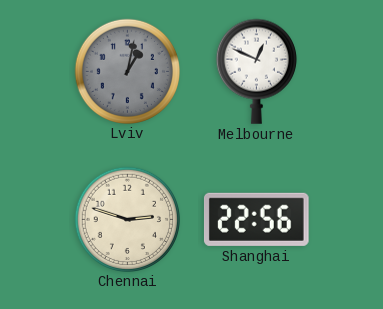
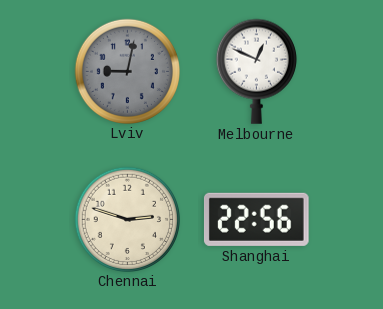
Lviv: 1:02 -> 9:02 (127, 71)
